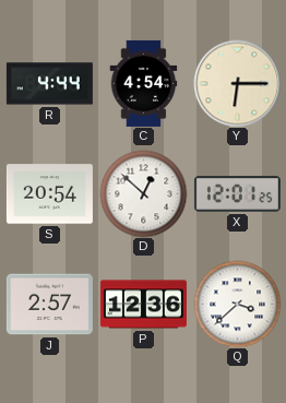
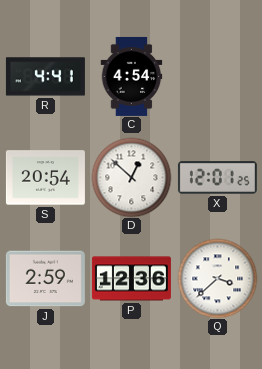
R: 4:44 -> 4:41 (45, 77)
Y: 6:15 -> none (237, 83)
J: 2:57 -> 2:59 (45, 279)
